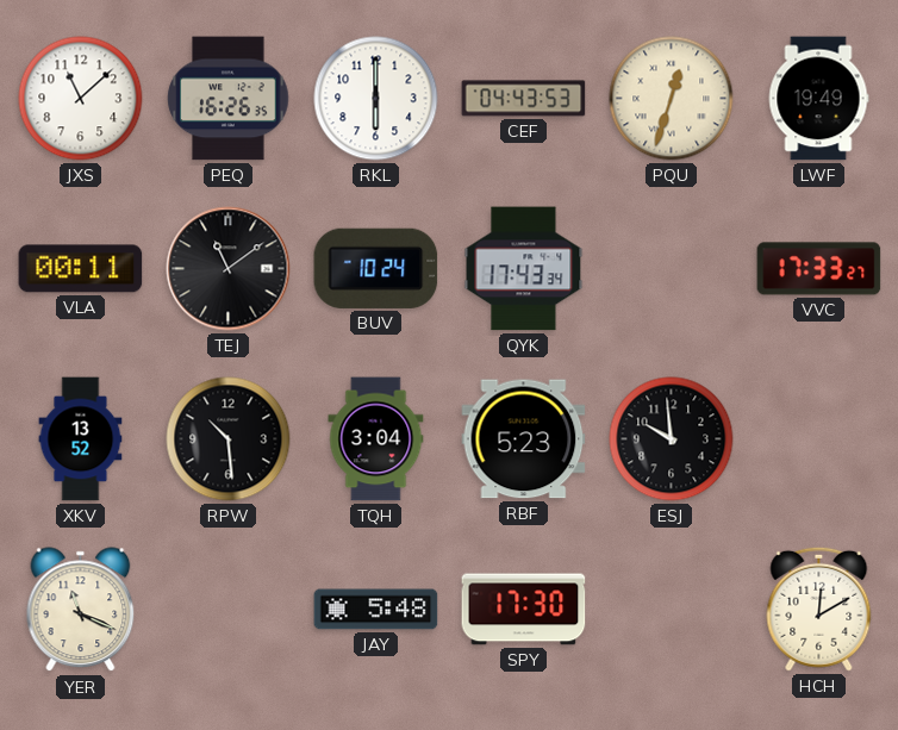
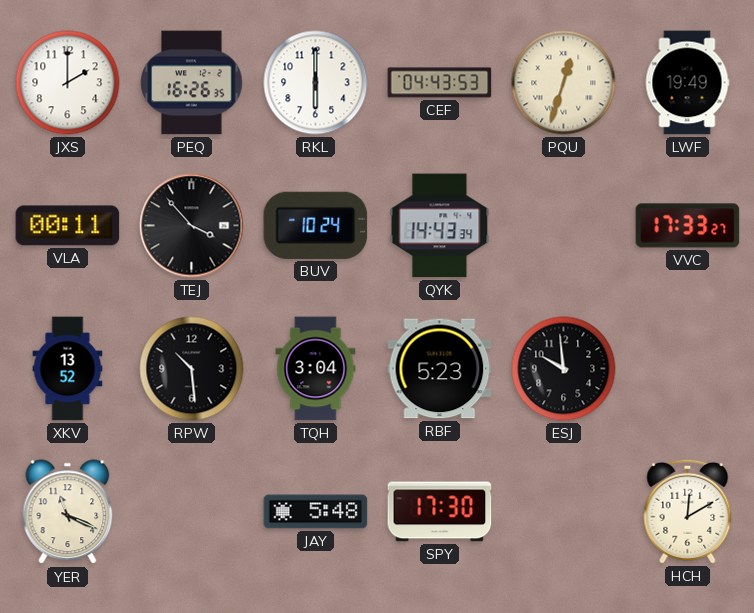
JXS: 11:08 -> 2:00 (68, 83)
TEJ: 11:09 -> 3:53 (192, 226)
QYK: 17:43 -> 14:43 (440, 226)
